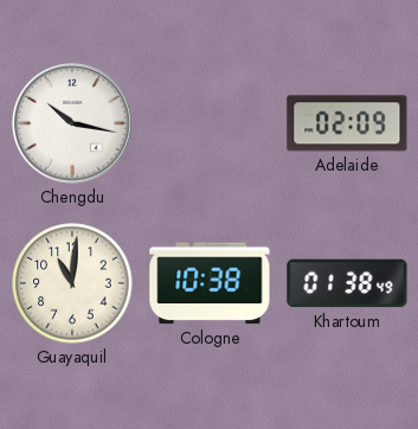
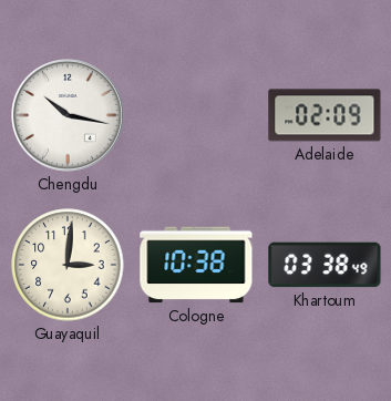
Guayaquil: 11:01 -> 3:01 (68, 265)
Khartoum: 01:38 -> 03:38 (325, 265)
